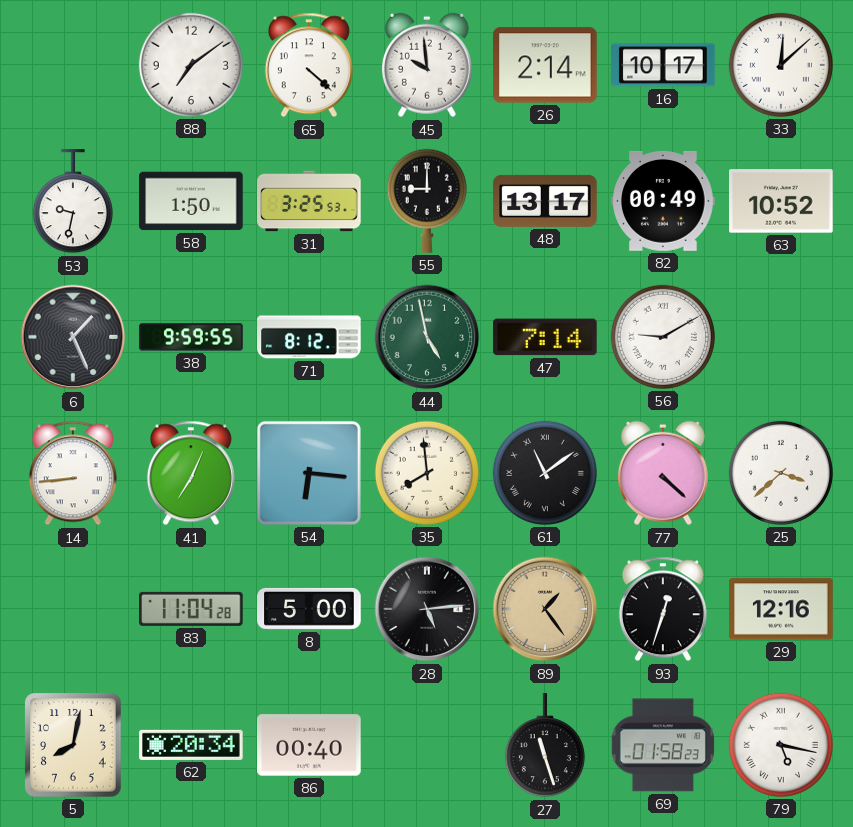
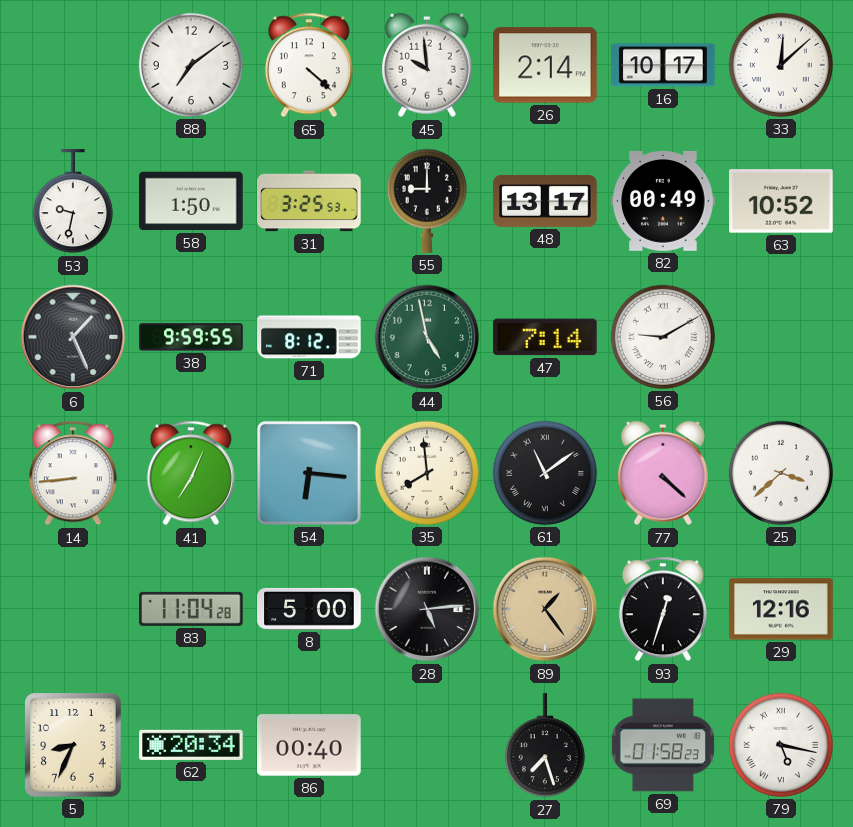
5: 8:02 -> 8:34 (73, 745)
27: 11:27 -> 7:27 (545, 746)
